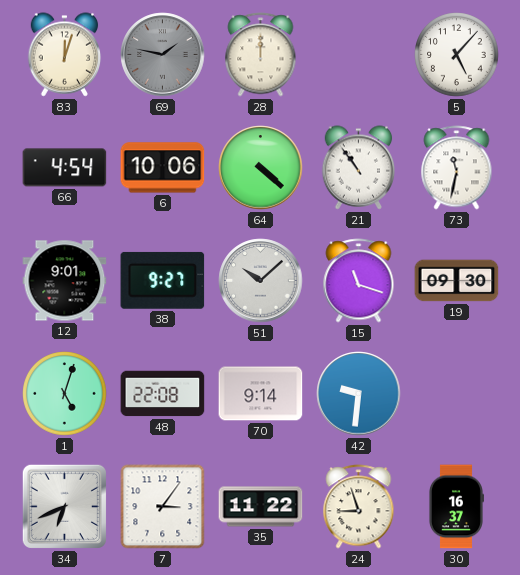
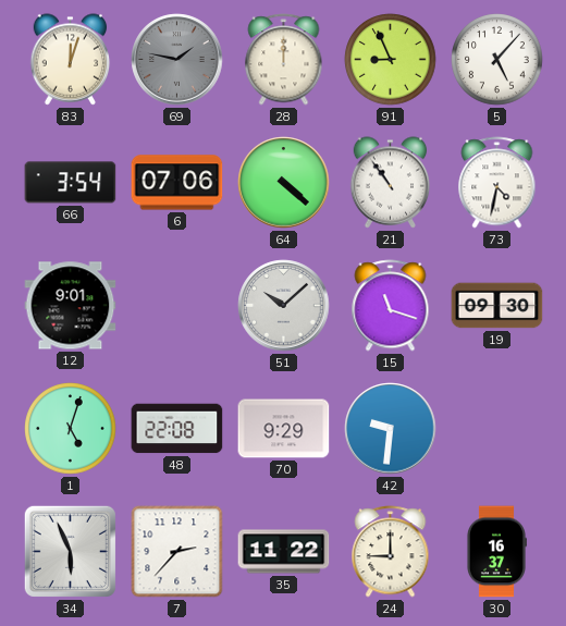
91: none -> 8:56 (391, 60)
66: 4:54 -> 3:54 (71, 183)
6: 10:06 -> 07:06 (177, 183)
73: 11:32 -> 4:32 (497, 183)
38: 9:27 -> none (163, 280)
70: 9:14 -> 9:29 (284, 429)
34: 6:41 -> 5:56 (70, 551)
7: 3:06 -> 2:37 (177, 552)
24: 8:57 -> 9:00 (391, 552)
